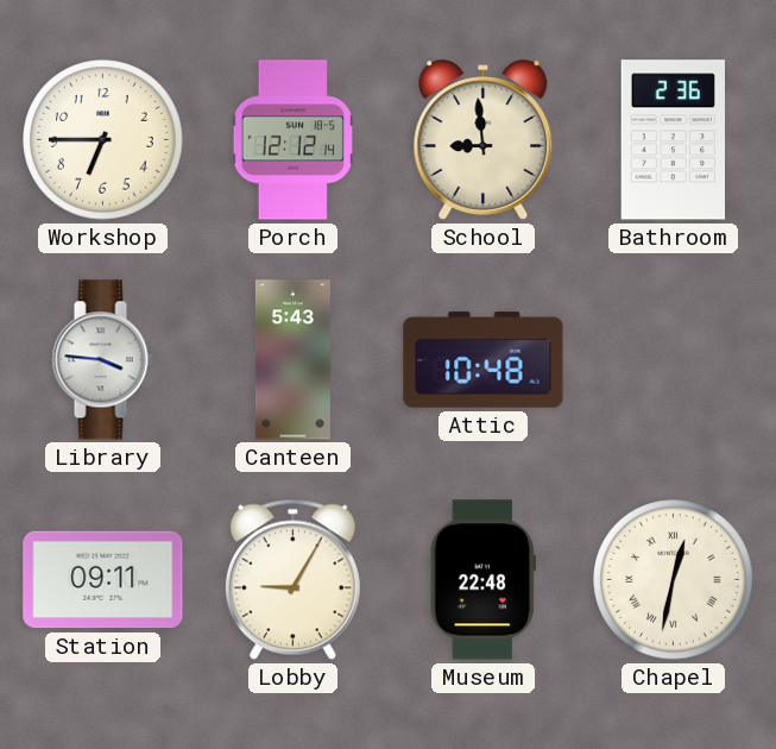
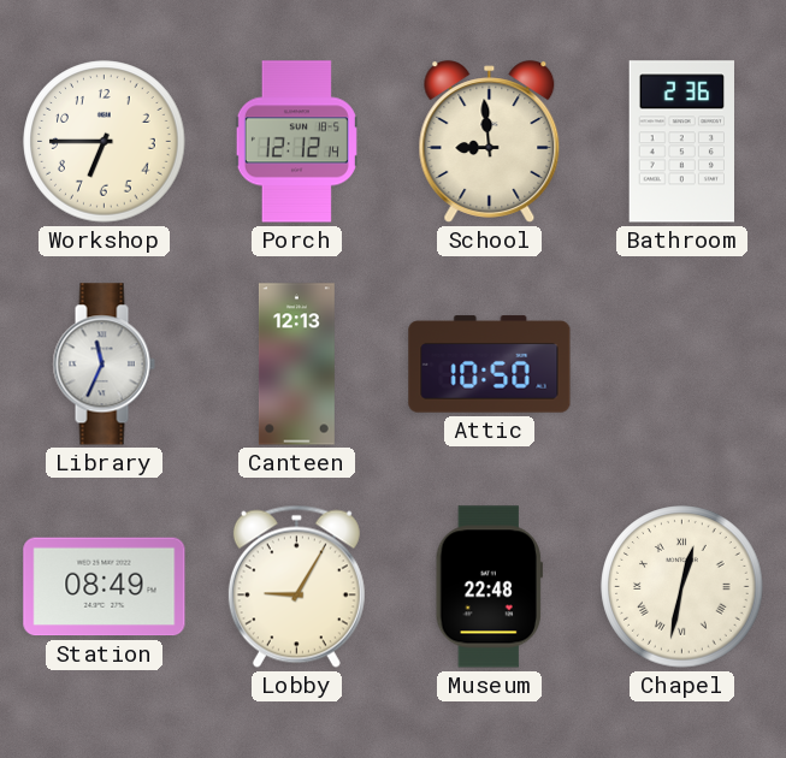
Library: 3:46 -> 11:34 (104, 365)
Canteen: 5:43 -> 12:13 (296, 365)
Attic: 10:48 -> 10:50 (490, 365)
Station: 09:11 -> 08:49 (105, 587)
